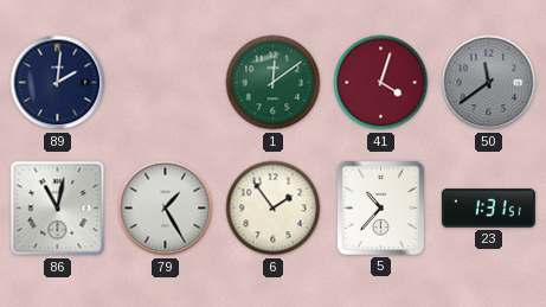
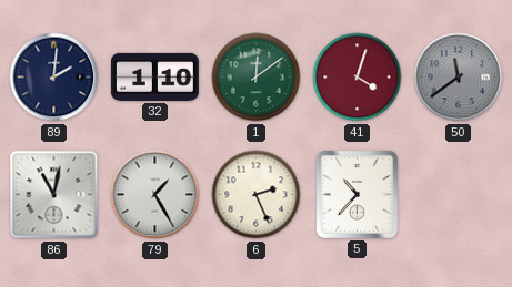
32: none -> 1:10 (154, 76)
6: 1:54 -> 2:26 (257, 195)
23: 1:31 -> none (488, 209)
